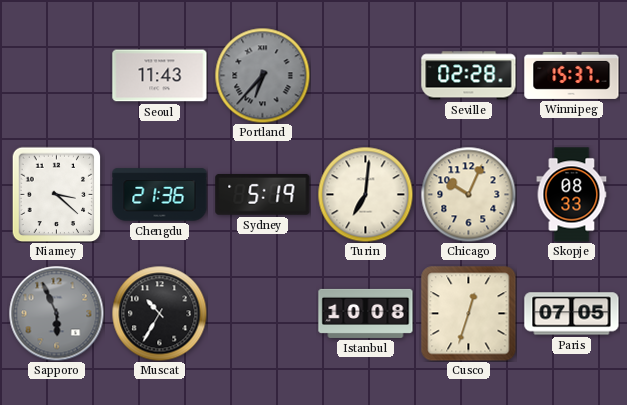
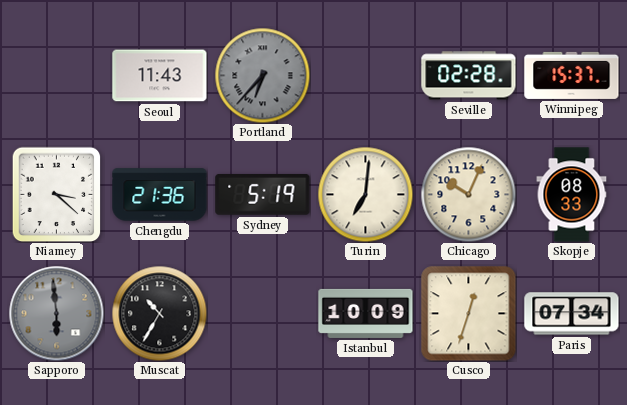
Sapporo: 5:56 -> 5:59 (56, 313)
Istanbul: 10:08 -> 10:09 (366, 313)
Paris: 07:05 -> 07:34 (572, 314)
